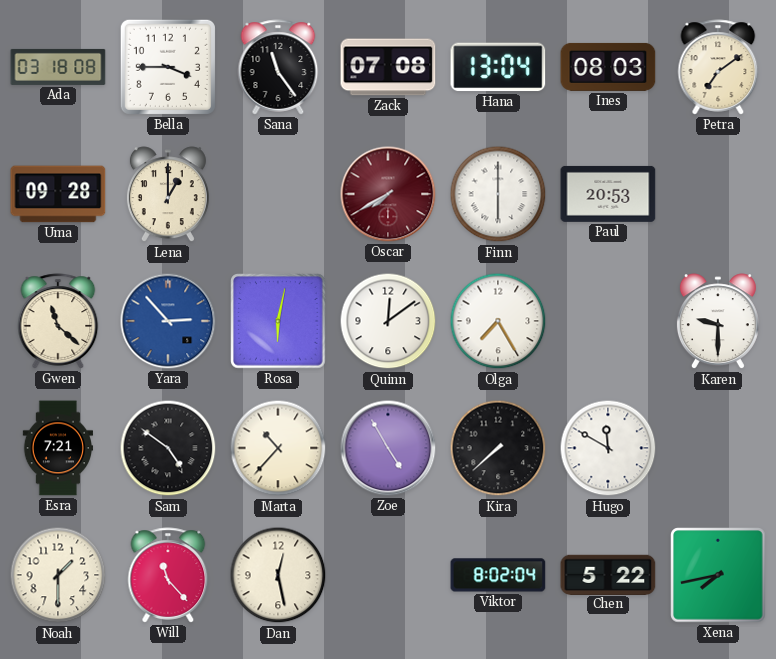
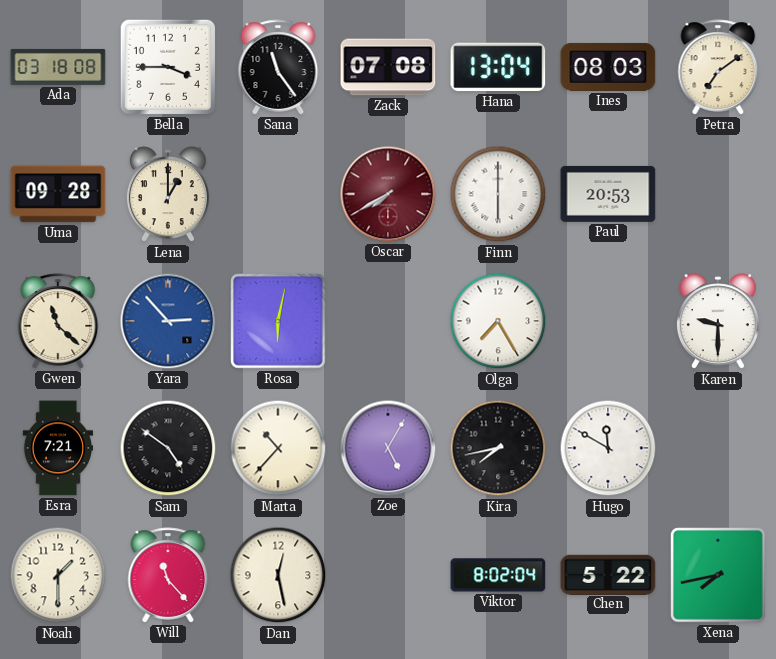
Quinn: 12:09 -> none (388, 321)
Zoe: 4:55 -> 5:05 (388, 448)
Kira: 7:38 -> 7:43 (498, 448)
